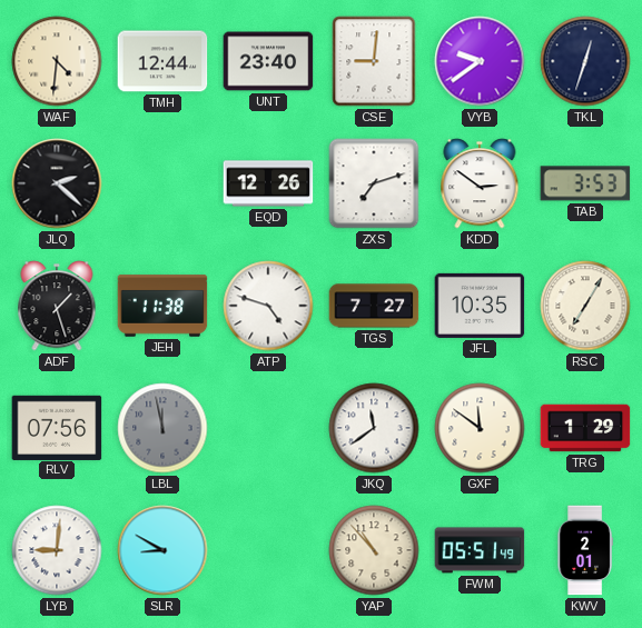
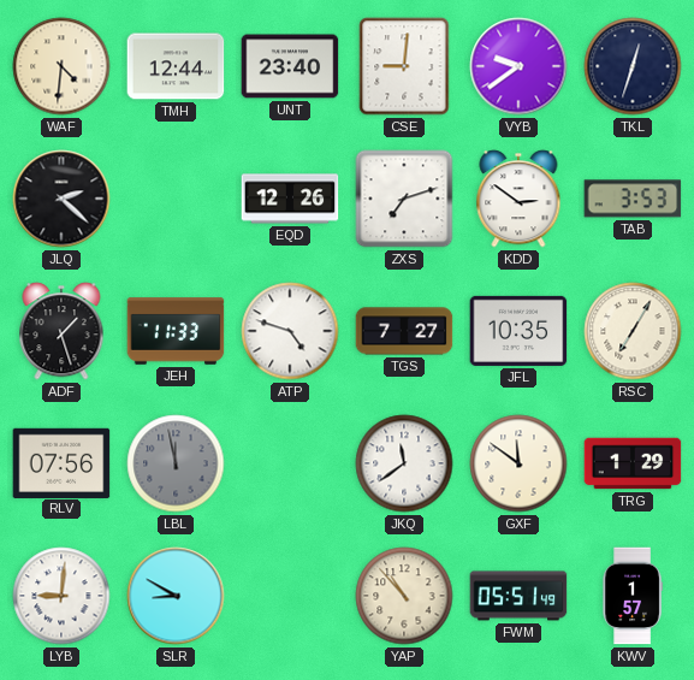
JEH: 11:38 -> 11:33 (176, 331)
KWV: 2:01 -> 1:57 (633, 596)
